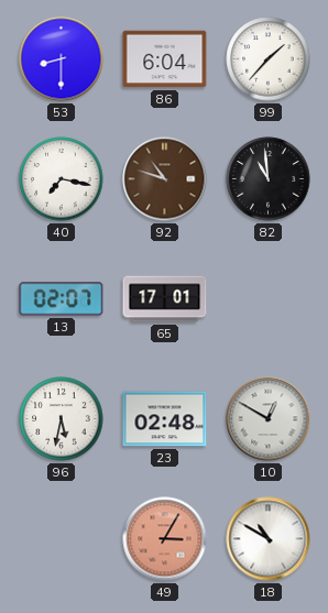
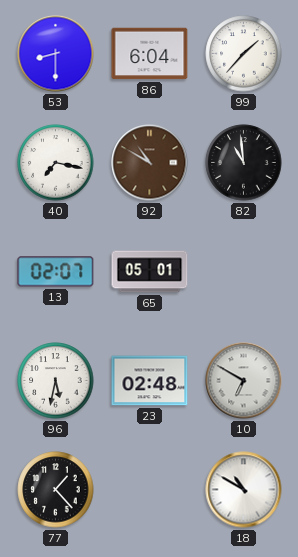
92: 10:48 -> 10:50 (150, 163)
65: 17:01 -> 05:01 (150, 272)
10: 12:50 -> 6:50 (244, 381)
77: none -> 1:23 (56, 490)
49: 3:05 -> none (165, 539)
